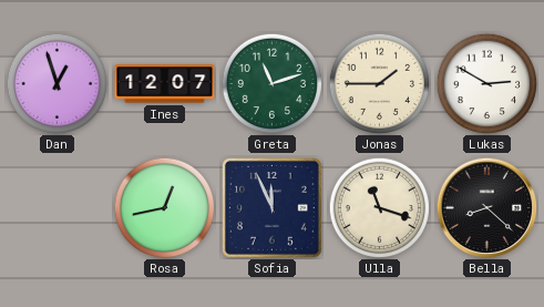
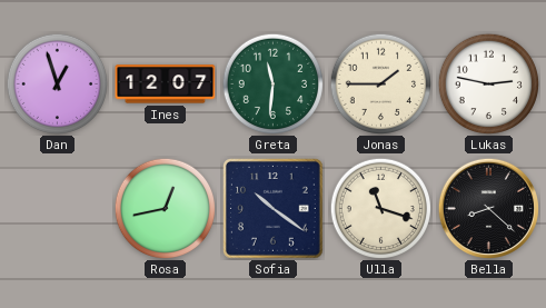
Greta: 11:12 -> 11:31 (272, 83)
Lukas: 2:50 -> 2:47 (488, 83)
Sofia: 11:56 -> 10:21 (274, 209)
